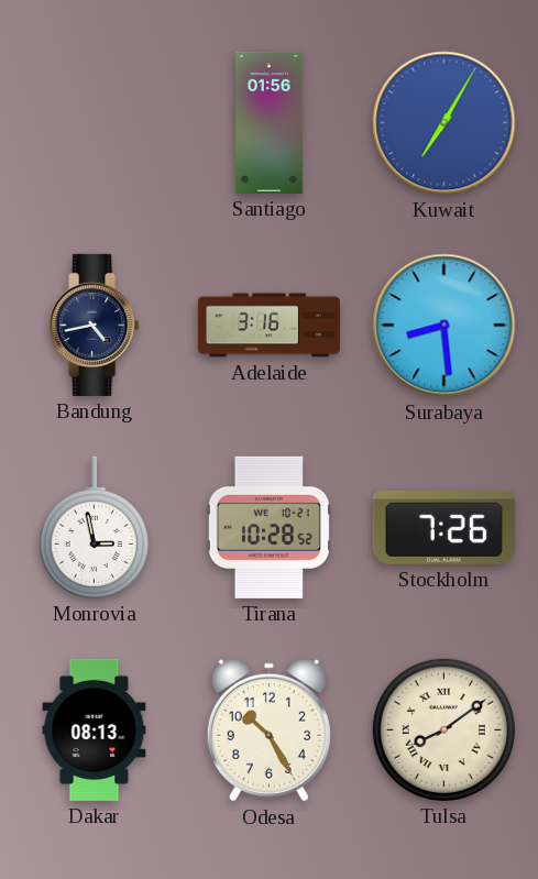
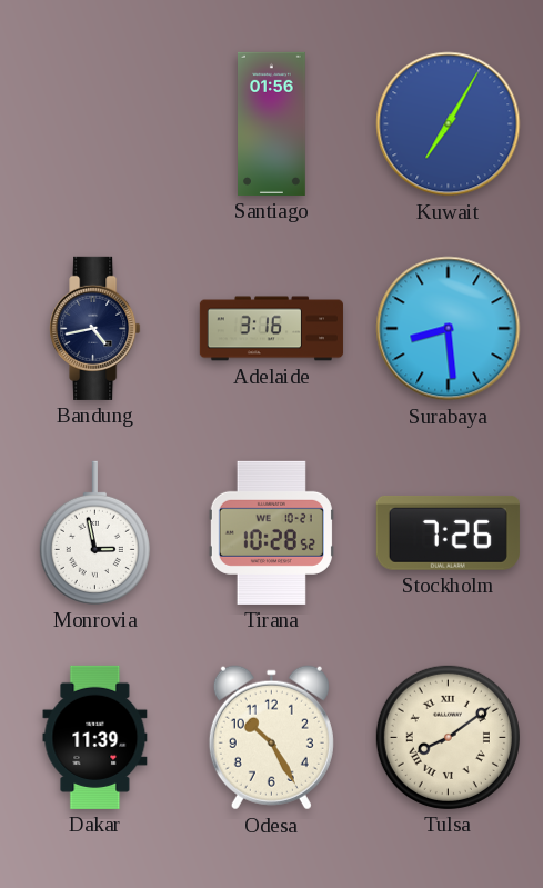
Dakar: 08:13 -> 11:39 (95, 737)
